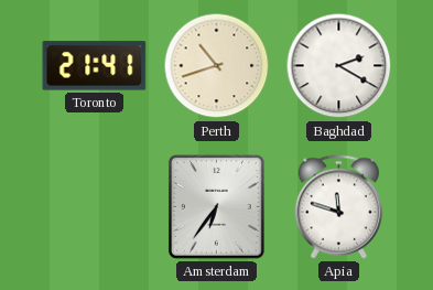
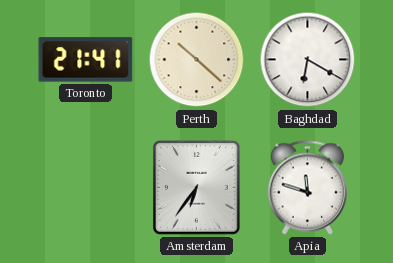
Perth: 10:42 -> 10:22 (197, 60)
Baghdad: 2:20 -> 6:20 (308, 60)
